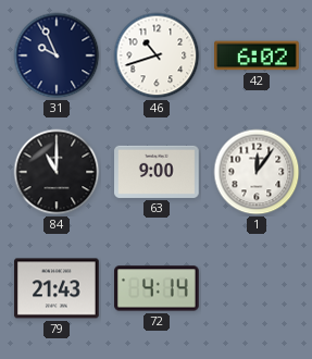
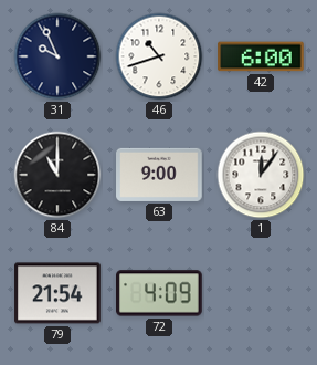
42: 6:02 -> 6:00 (261, 56)
79: 21:43 -> 21:54 (57, 293)
72: 4:14 -> 4:09 (160, 293)
